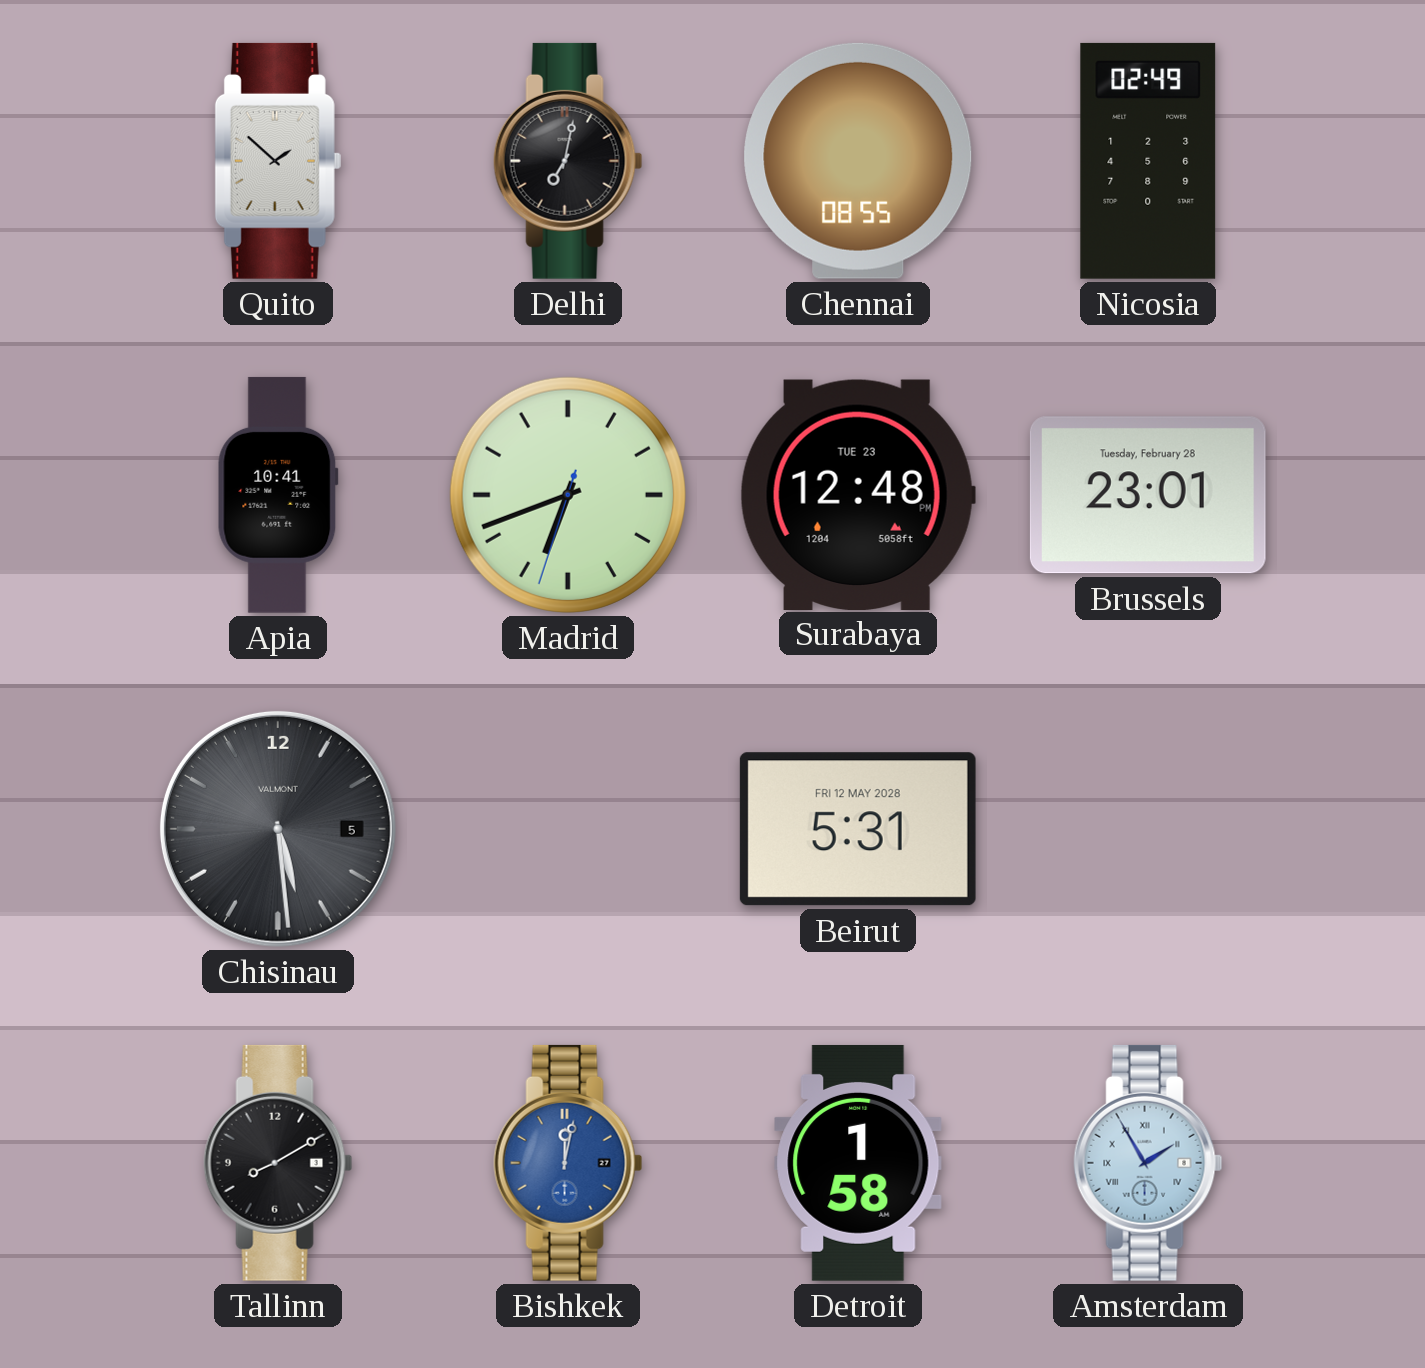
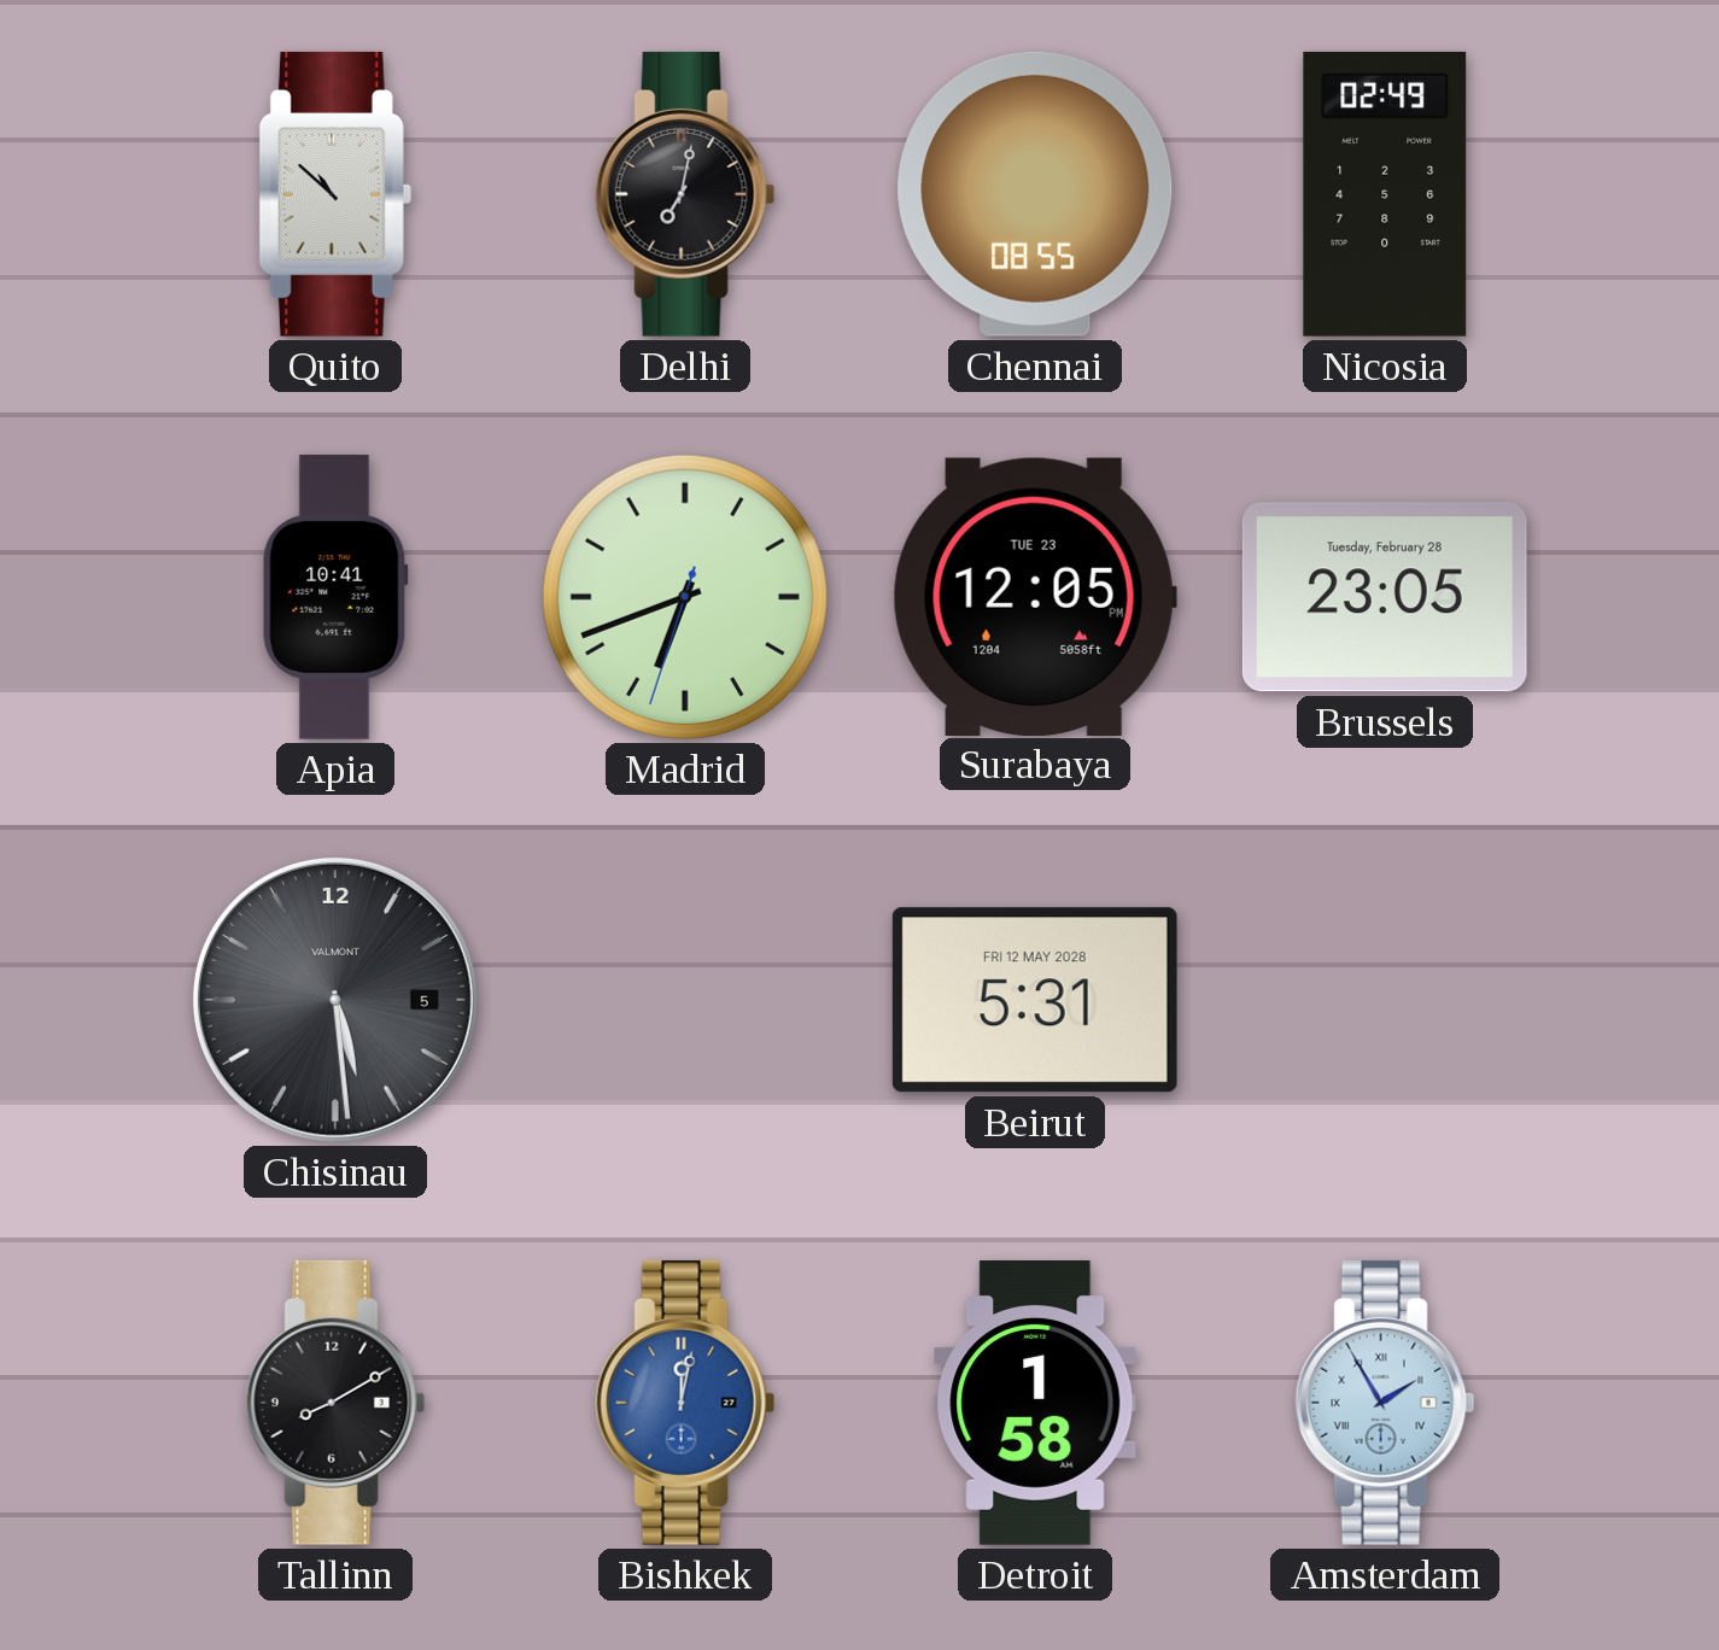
Quito: 1:52 -> 10:52 (335, 194)
Surabaya: 12:48 -> 12:05 (1035, 596)
Brussels: 23:01 -> 23:05 (1385, 597)
